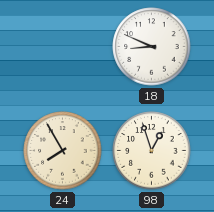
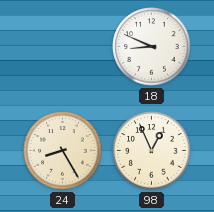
24: 7:55 -> 8:25 (63, 151)
98: 12:57 -> 12:56 (152, 151)
